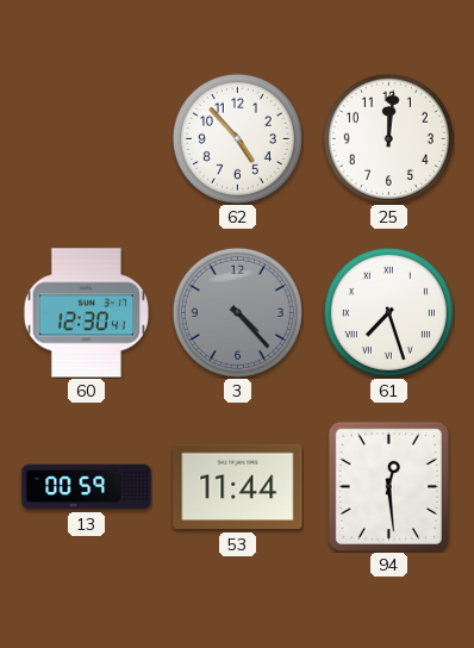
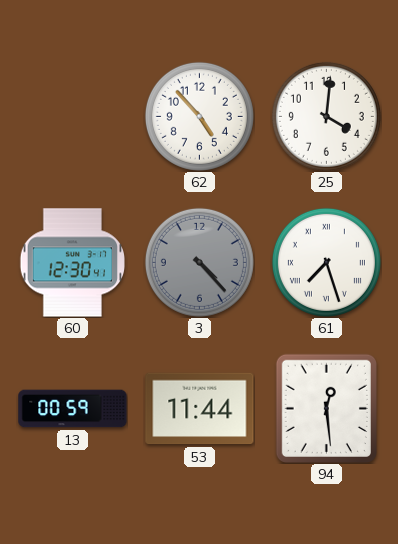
25: 12:01 -> 4:01 (326, 116)
